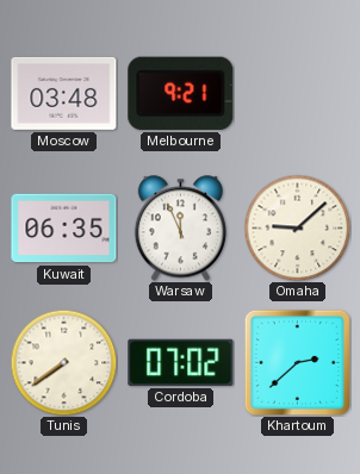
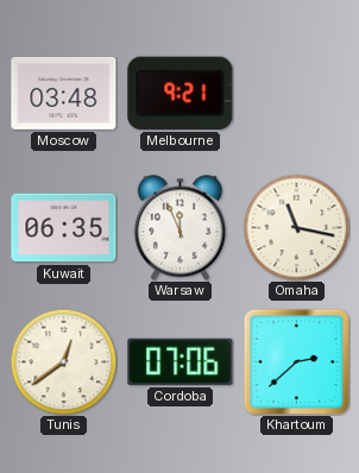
Omaha: 9:08 -> 11:17 (296, 227)
Tunis: 7:39 -> 12:39 (63, 361)
Cordoba: 07:02 -> 07:06 (181, 361)
